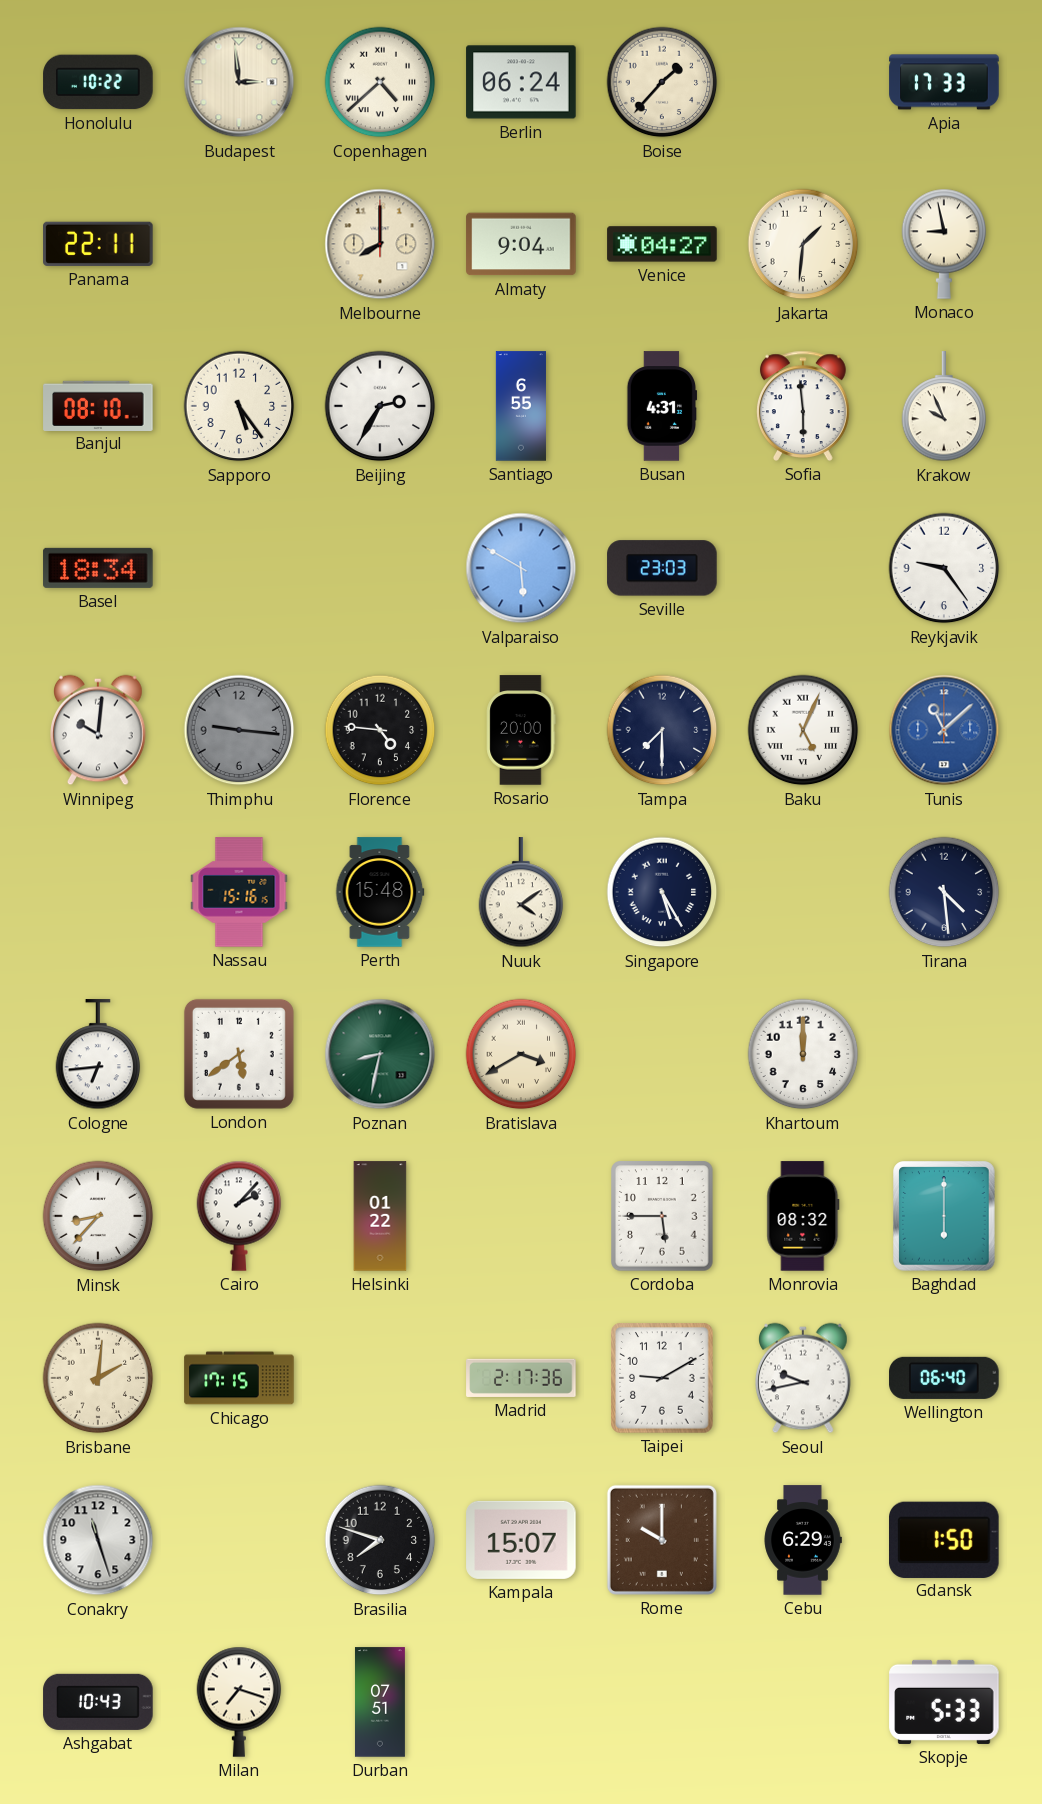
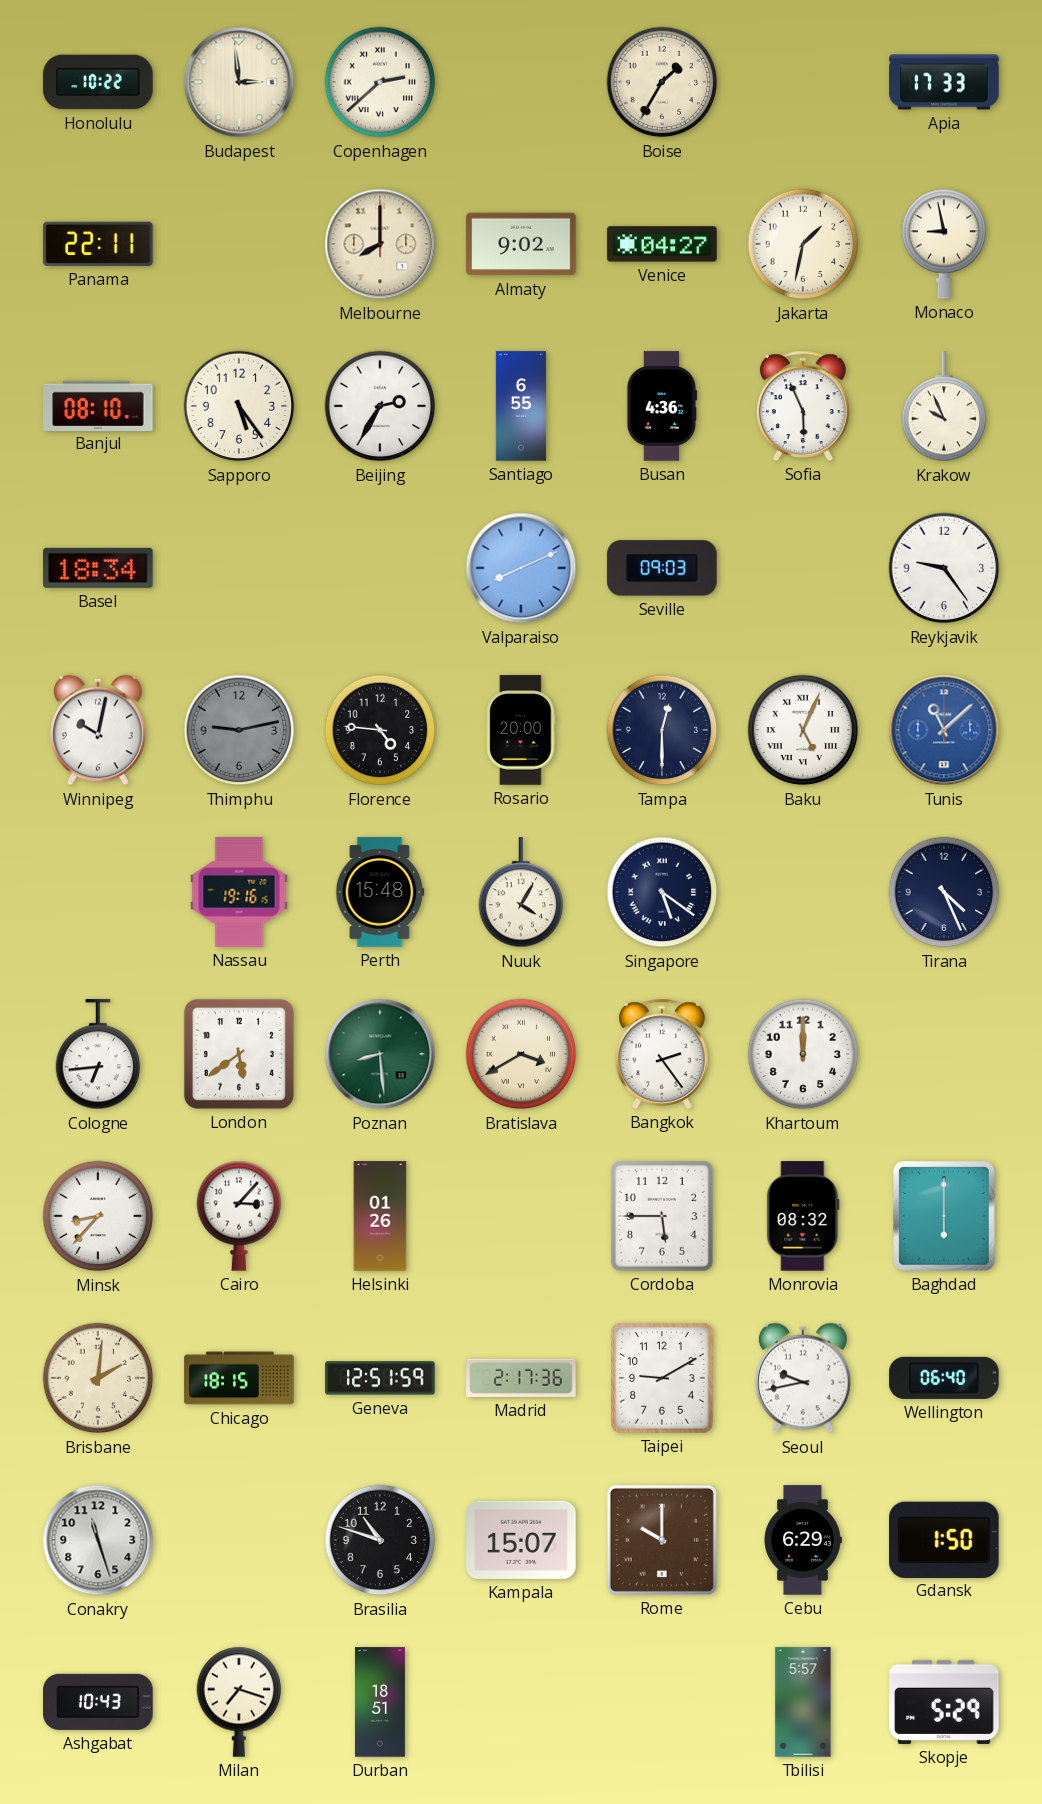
Copenhagen: 4:38 -> 2:38 (380, 82)
Berlin: 06:24 -> none (521, 82)
Boise: 1:37 -> 1:35 (662, 82)
Almaty: 9:04 -> 9:02 (521, 244)
Jakarta: 1:31 -> 1:32 (803, 244)
Busan: 4:31 -> 4:36 (662, 406)
Sofia: 5:59 -> 5:56 (804, 406)
Valparaiso: 5:50 -> 8:11 (521, 568)
Seville: 23:03 -> 09:03 (662, 568)
Winnipeg: 10:01 -> 10:02 (99, 730)
Thimphu: 9:16 -> 9:13 (239, 730)
Tampa: 7:30 -> 12:30 (662, 730)
Nassau: 15:16 -> 19:16 (239, 892)
Nuuk: 4:09 -> 4:05 (521, 893)
Singapore: 5:25 -> 5:21 (662, 892)
Tirana: 4:29 -> 4:26 (944, 892)
Poznan: 8:32 -> 8:29 (380, 1054)
Bangkok: none -> 2:24 (663, 1054)
Cairo: 2:07 -> 3:07 (239, 1216)
Helsinki: 01:22 -> 01:26 (380, 1216)
Chicago: 17:15 -> 18:15 (239, 1378)
Geneva: none -> 12:51 (380, 1378)
Brasilia: 7:48 -> 10:48 (380, 1540)
Durban: 07:51 -> 18:51 (380, 1702)
Tbilisi: none -> 5:57 (803, 1702)
Skopje: 5:33 -> 5:29 (944, 1702)
